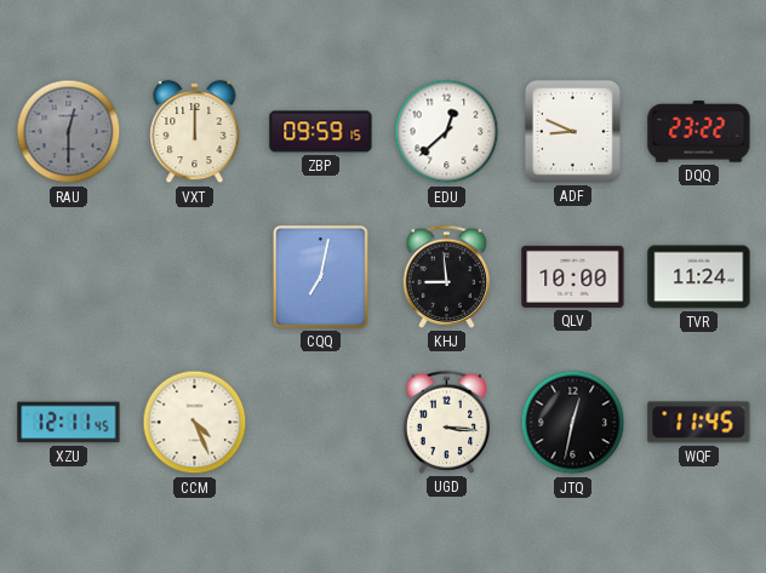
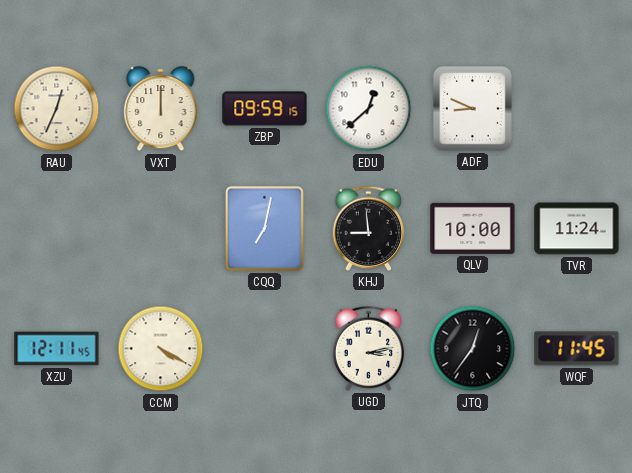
RAU: 12:30 -> 12:34 (57, 109)
RAU dial: grey -> cream (57, 109)
DQQ: 23:22 -> none (699, 132)
CCM: 4:26 -> 4:20 (161, 349)
UGD: 3:16 -> 3:13 (369, 348)
JTQ: 12:32 -> 12:36 (473, 349)
